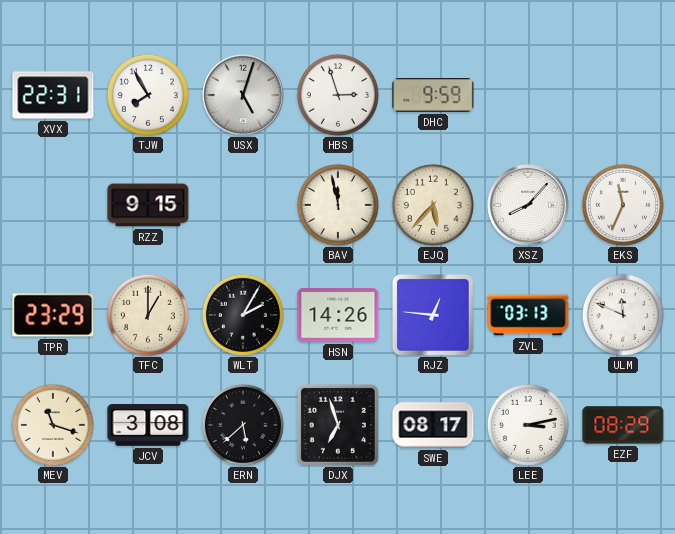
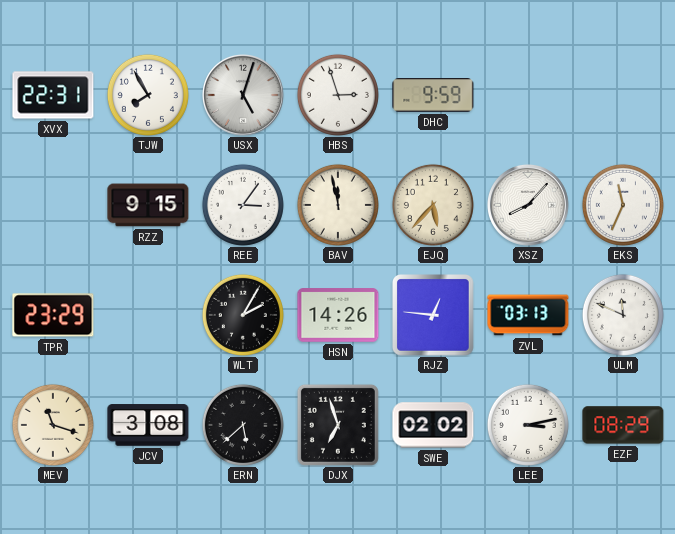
REE: none -> 3:06 (243, 205)
TFC: 1:00 -> none (148, 315)
SWE: 08:17 -> 02:02 (433, 425)
